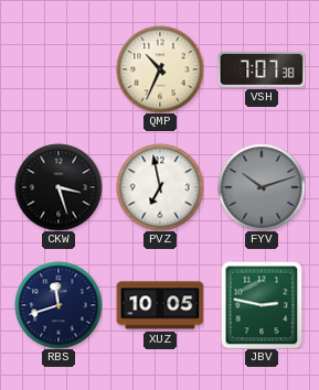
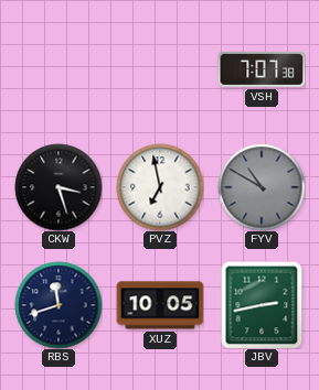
QMP: 10:34 -> none (160, 69)
FYV: 10:12 -> 10:50 (262, 187)
JBV: 2:47 -> 2:43 (262, 305)
